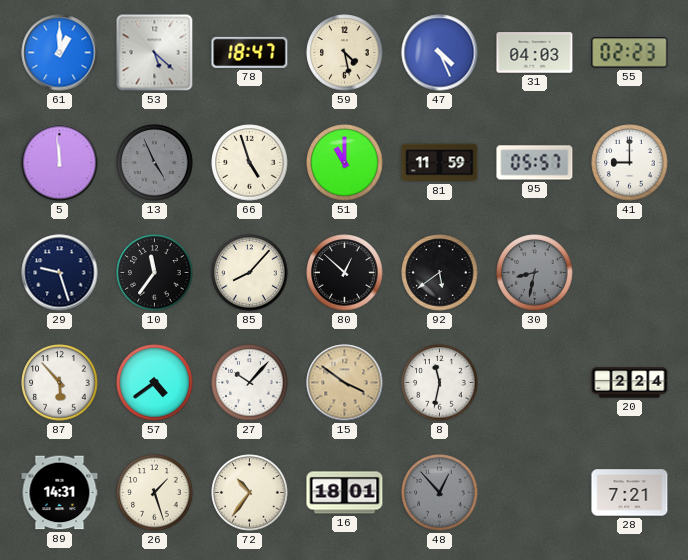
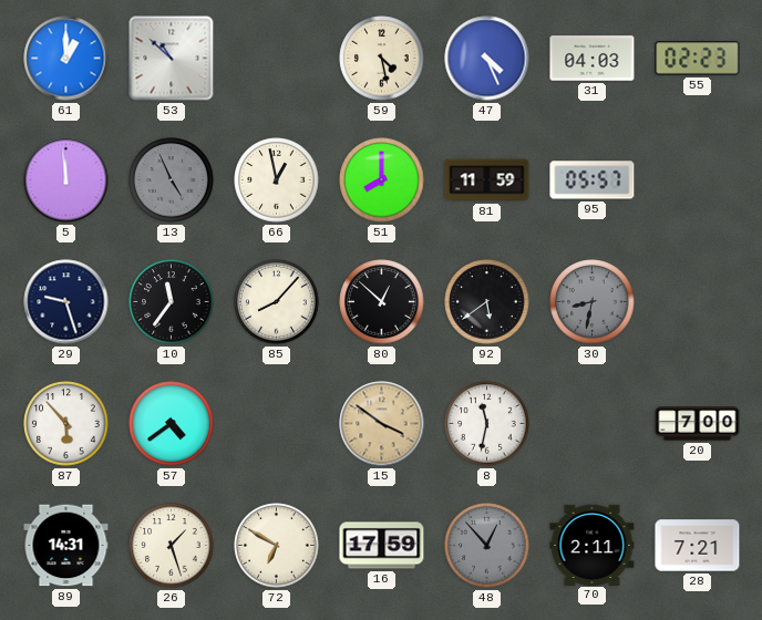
53: 5:22 -> 10:52 (172, 59)
78: 18:47 -> none (250, 52)
66: 4:57 -> 12:58 (277, 180)
51: 11:00 -> 8:00 (382, 180)
41: 9:00 -> none (630, 163)
27: 10:07 -> none (250, 383)
20: 2:24 -> 7:00 (698, 424)
72: 10:36 -> 6:50 (277, 546)
16: 18:01 -> 17:59 (382, 546)
70: none -> 2:11 (593, 545)
